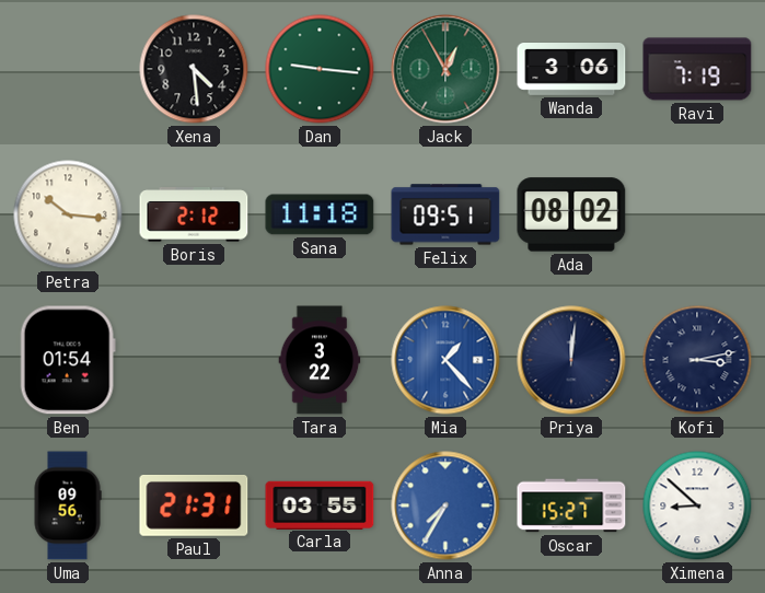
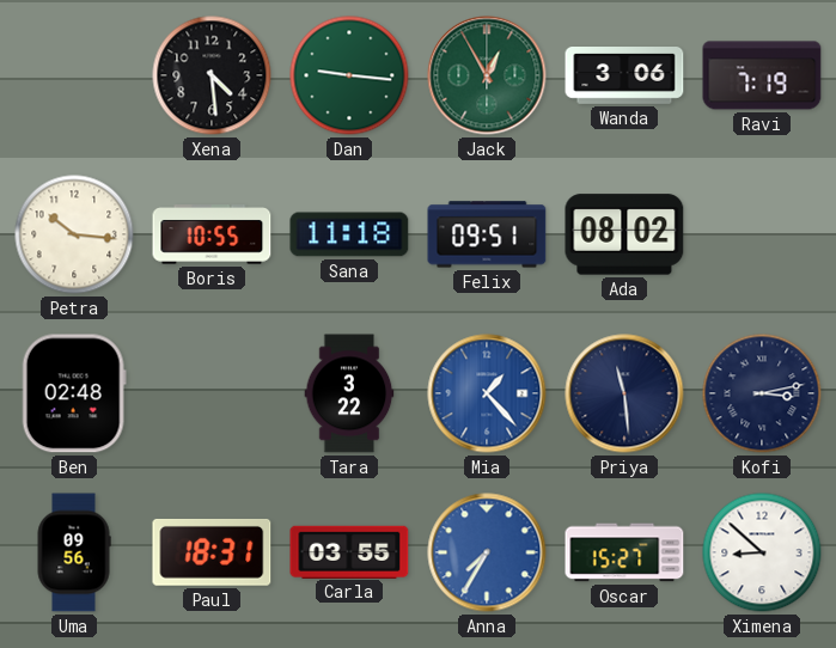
Boris: 2:12 -> 10:55 (212, 234)
Ben: 01:54 -> 02:48 (74, 393)
Priya: 12:01 -> 11:29 (624, 393)
Paul: 21:31 -> 18:31 (212, 552)
